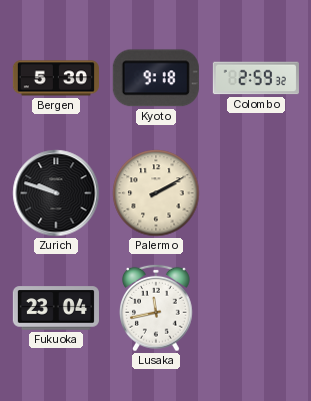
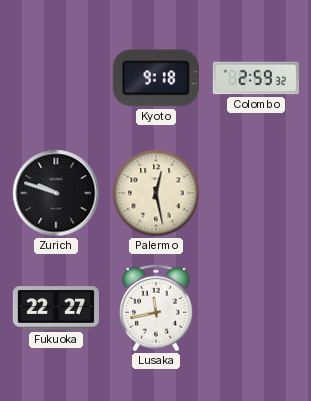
Bergen: 5:30 -> none (56, 78)
Palermo: 2:10 -> 12:28 (156, 193)
Fukuoka: 23:04 -> 22:27 (56, 308)
